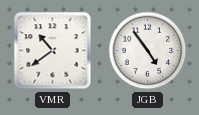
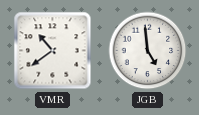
JGB: 4:54 -> 4:59 (148, 51)
